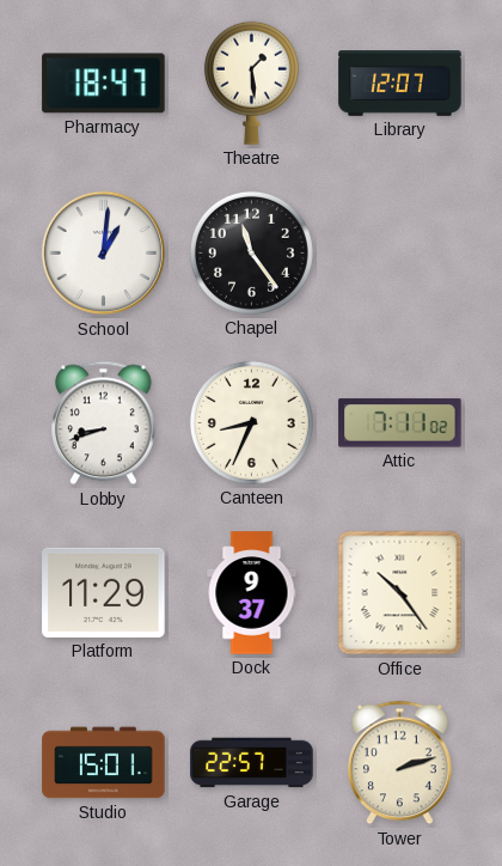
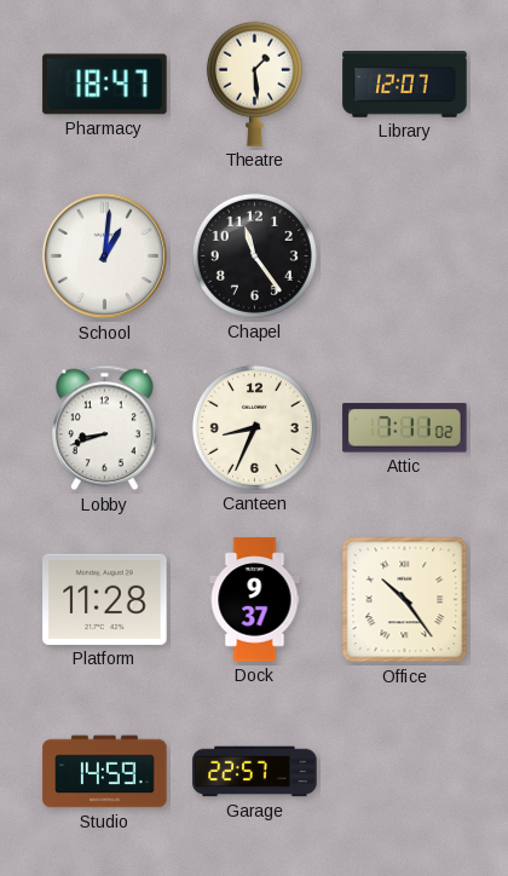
Platform: 11:29 -> 11:28 (105, 599)
Studio: 15:01 -> 14:59 (105, 772)
Tower: 2:12 -> none (400, 763)
